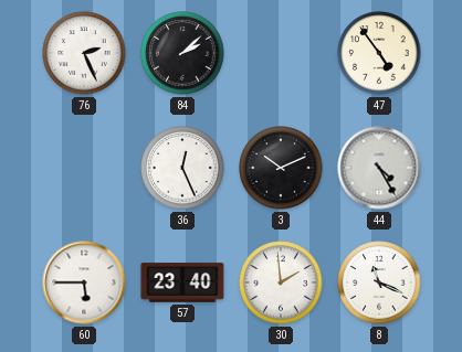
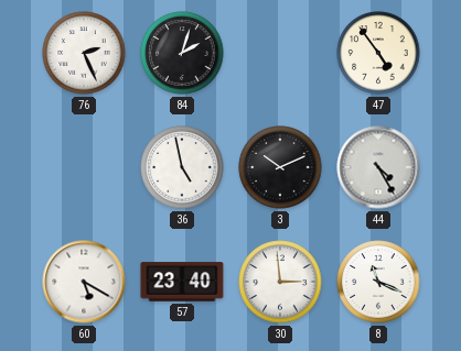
84: 2:08 -> 2:03 (182, 53)
36: 12:26 -> 4:58 (182, 167)
60: 5:45 -> 5:20 (84, 282)
30: 1:59 -> 2:59 (280, 282)
